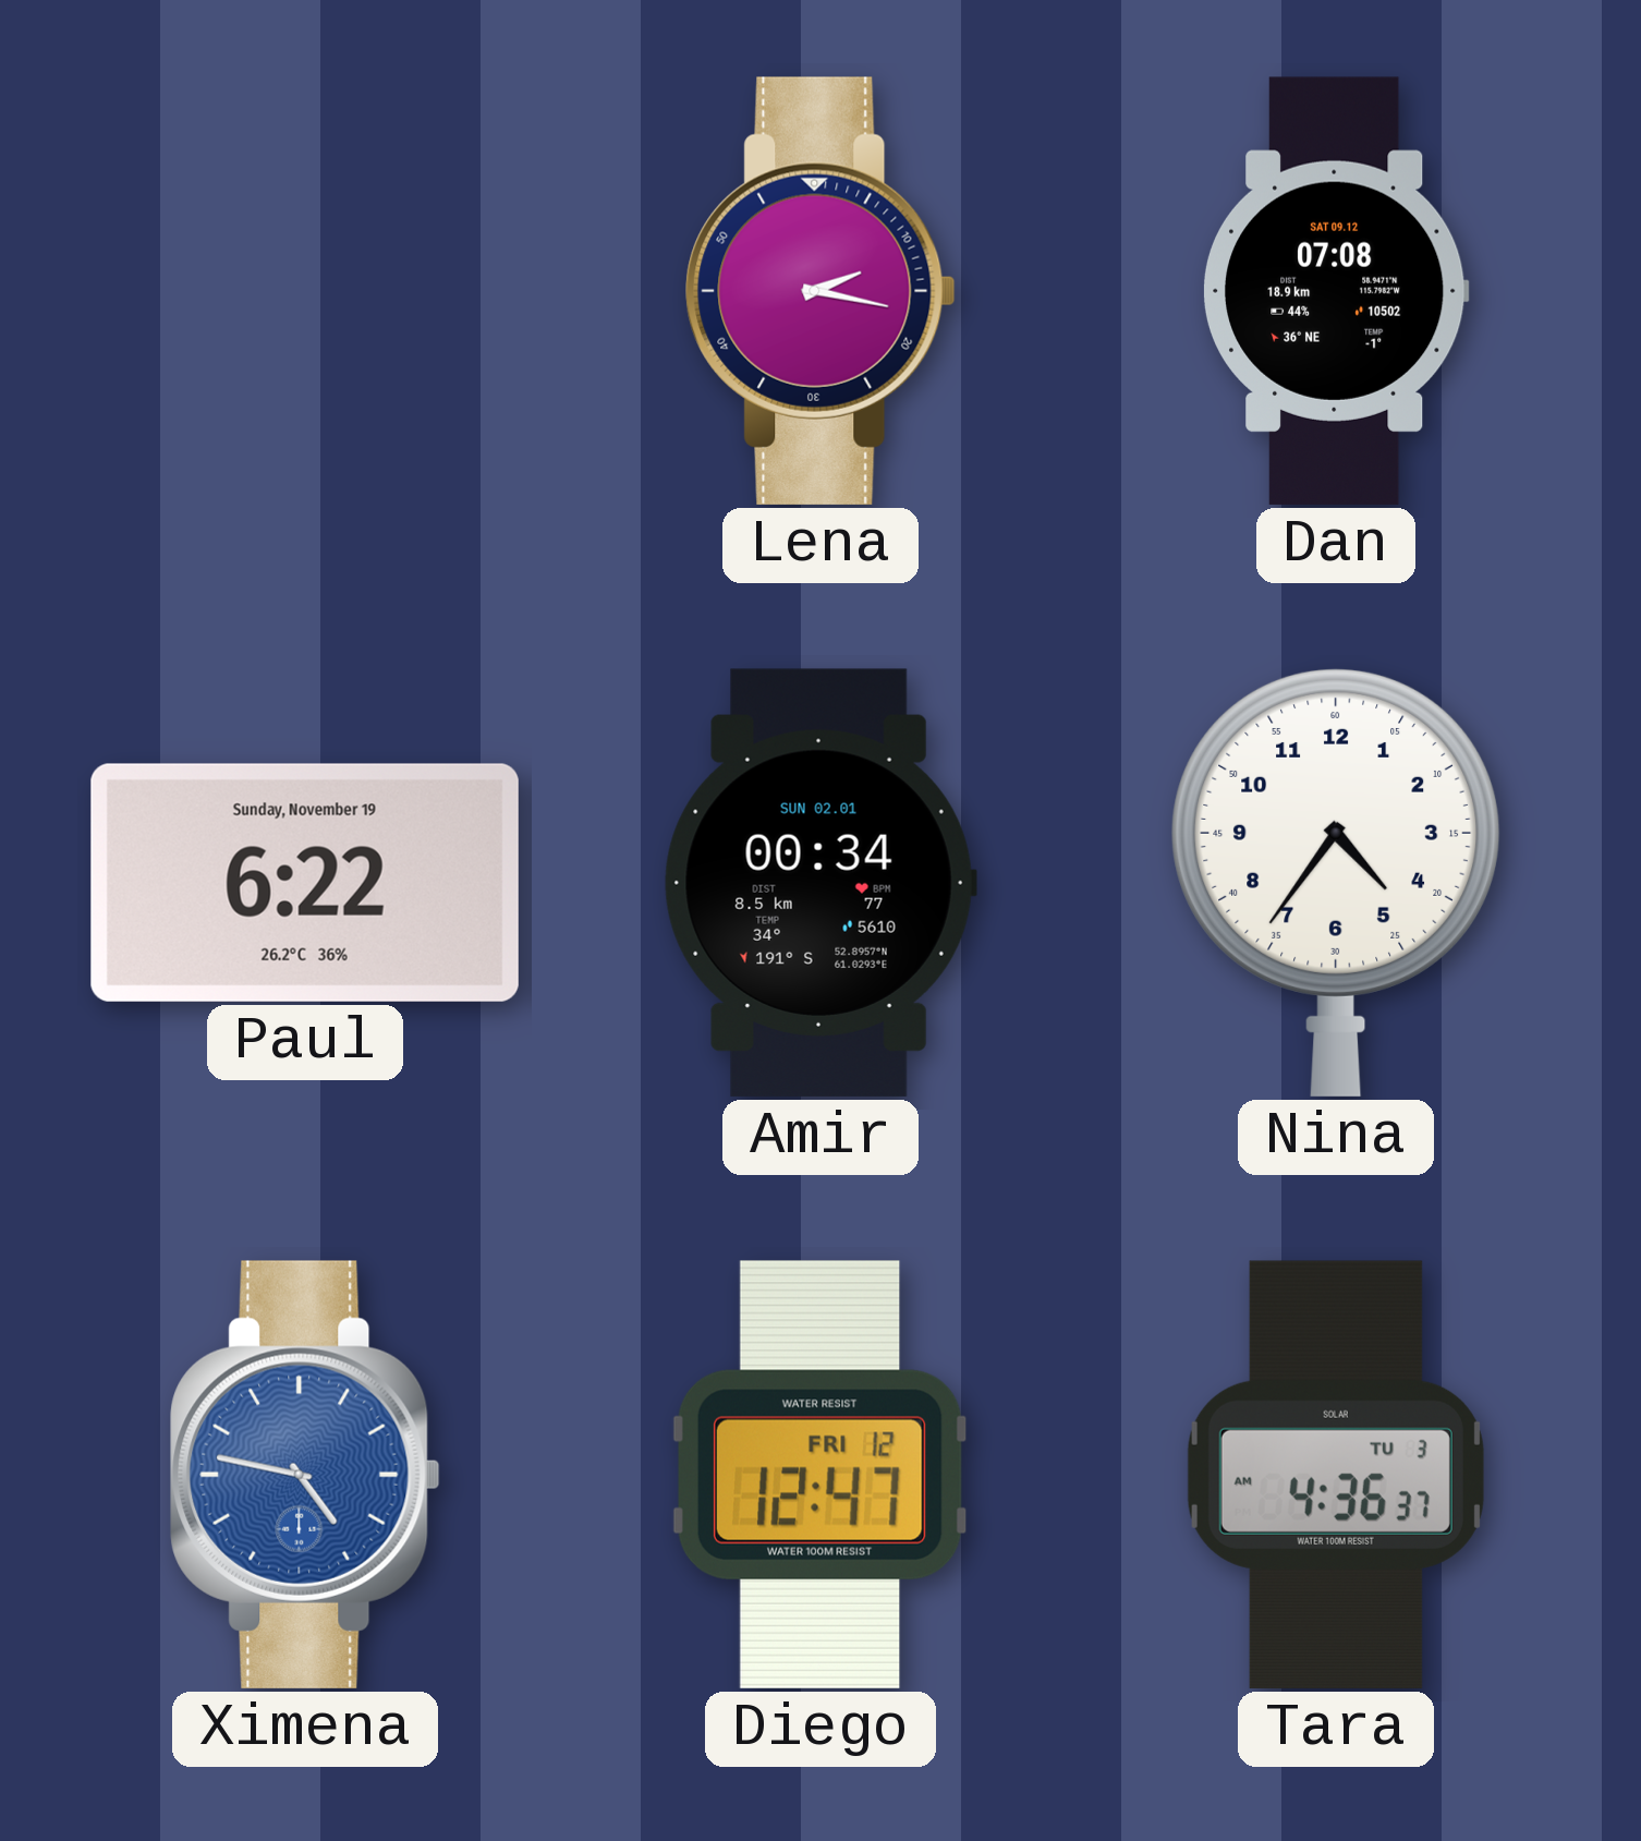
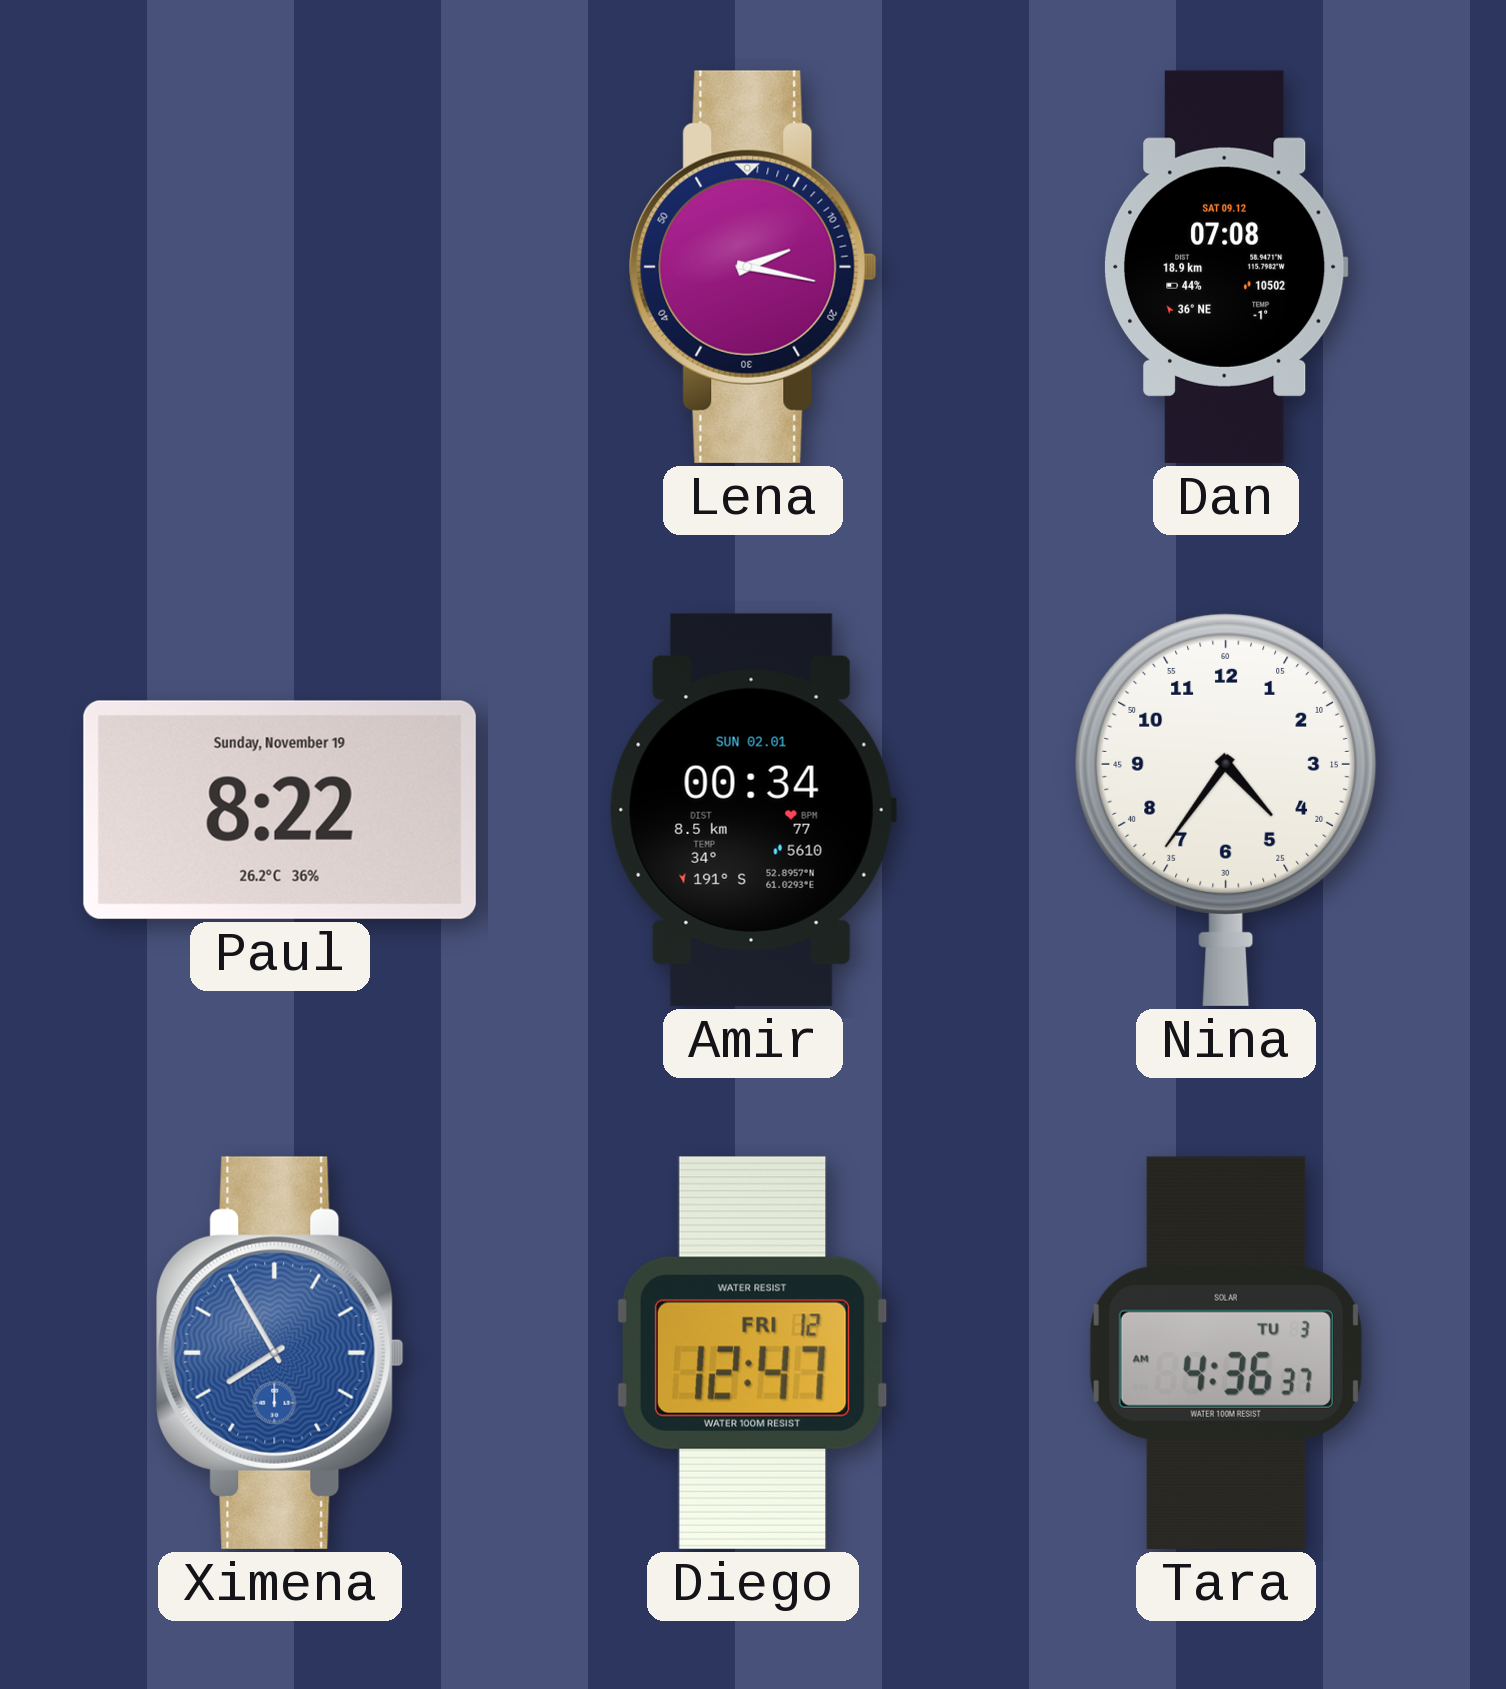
Paul: 6:22 -> 8:22 (280, 810)
Ximena: 4:47 -> 7:55 (280, 1353)
